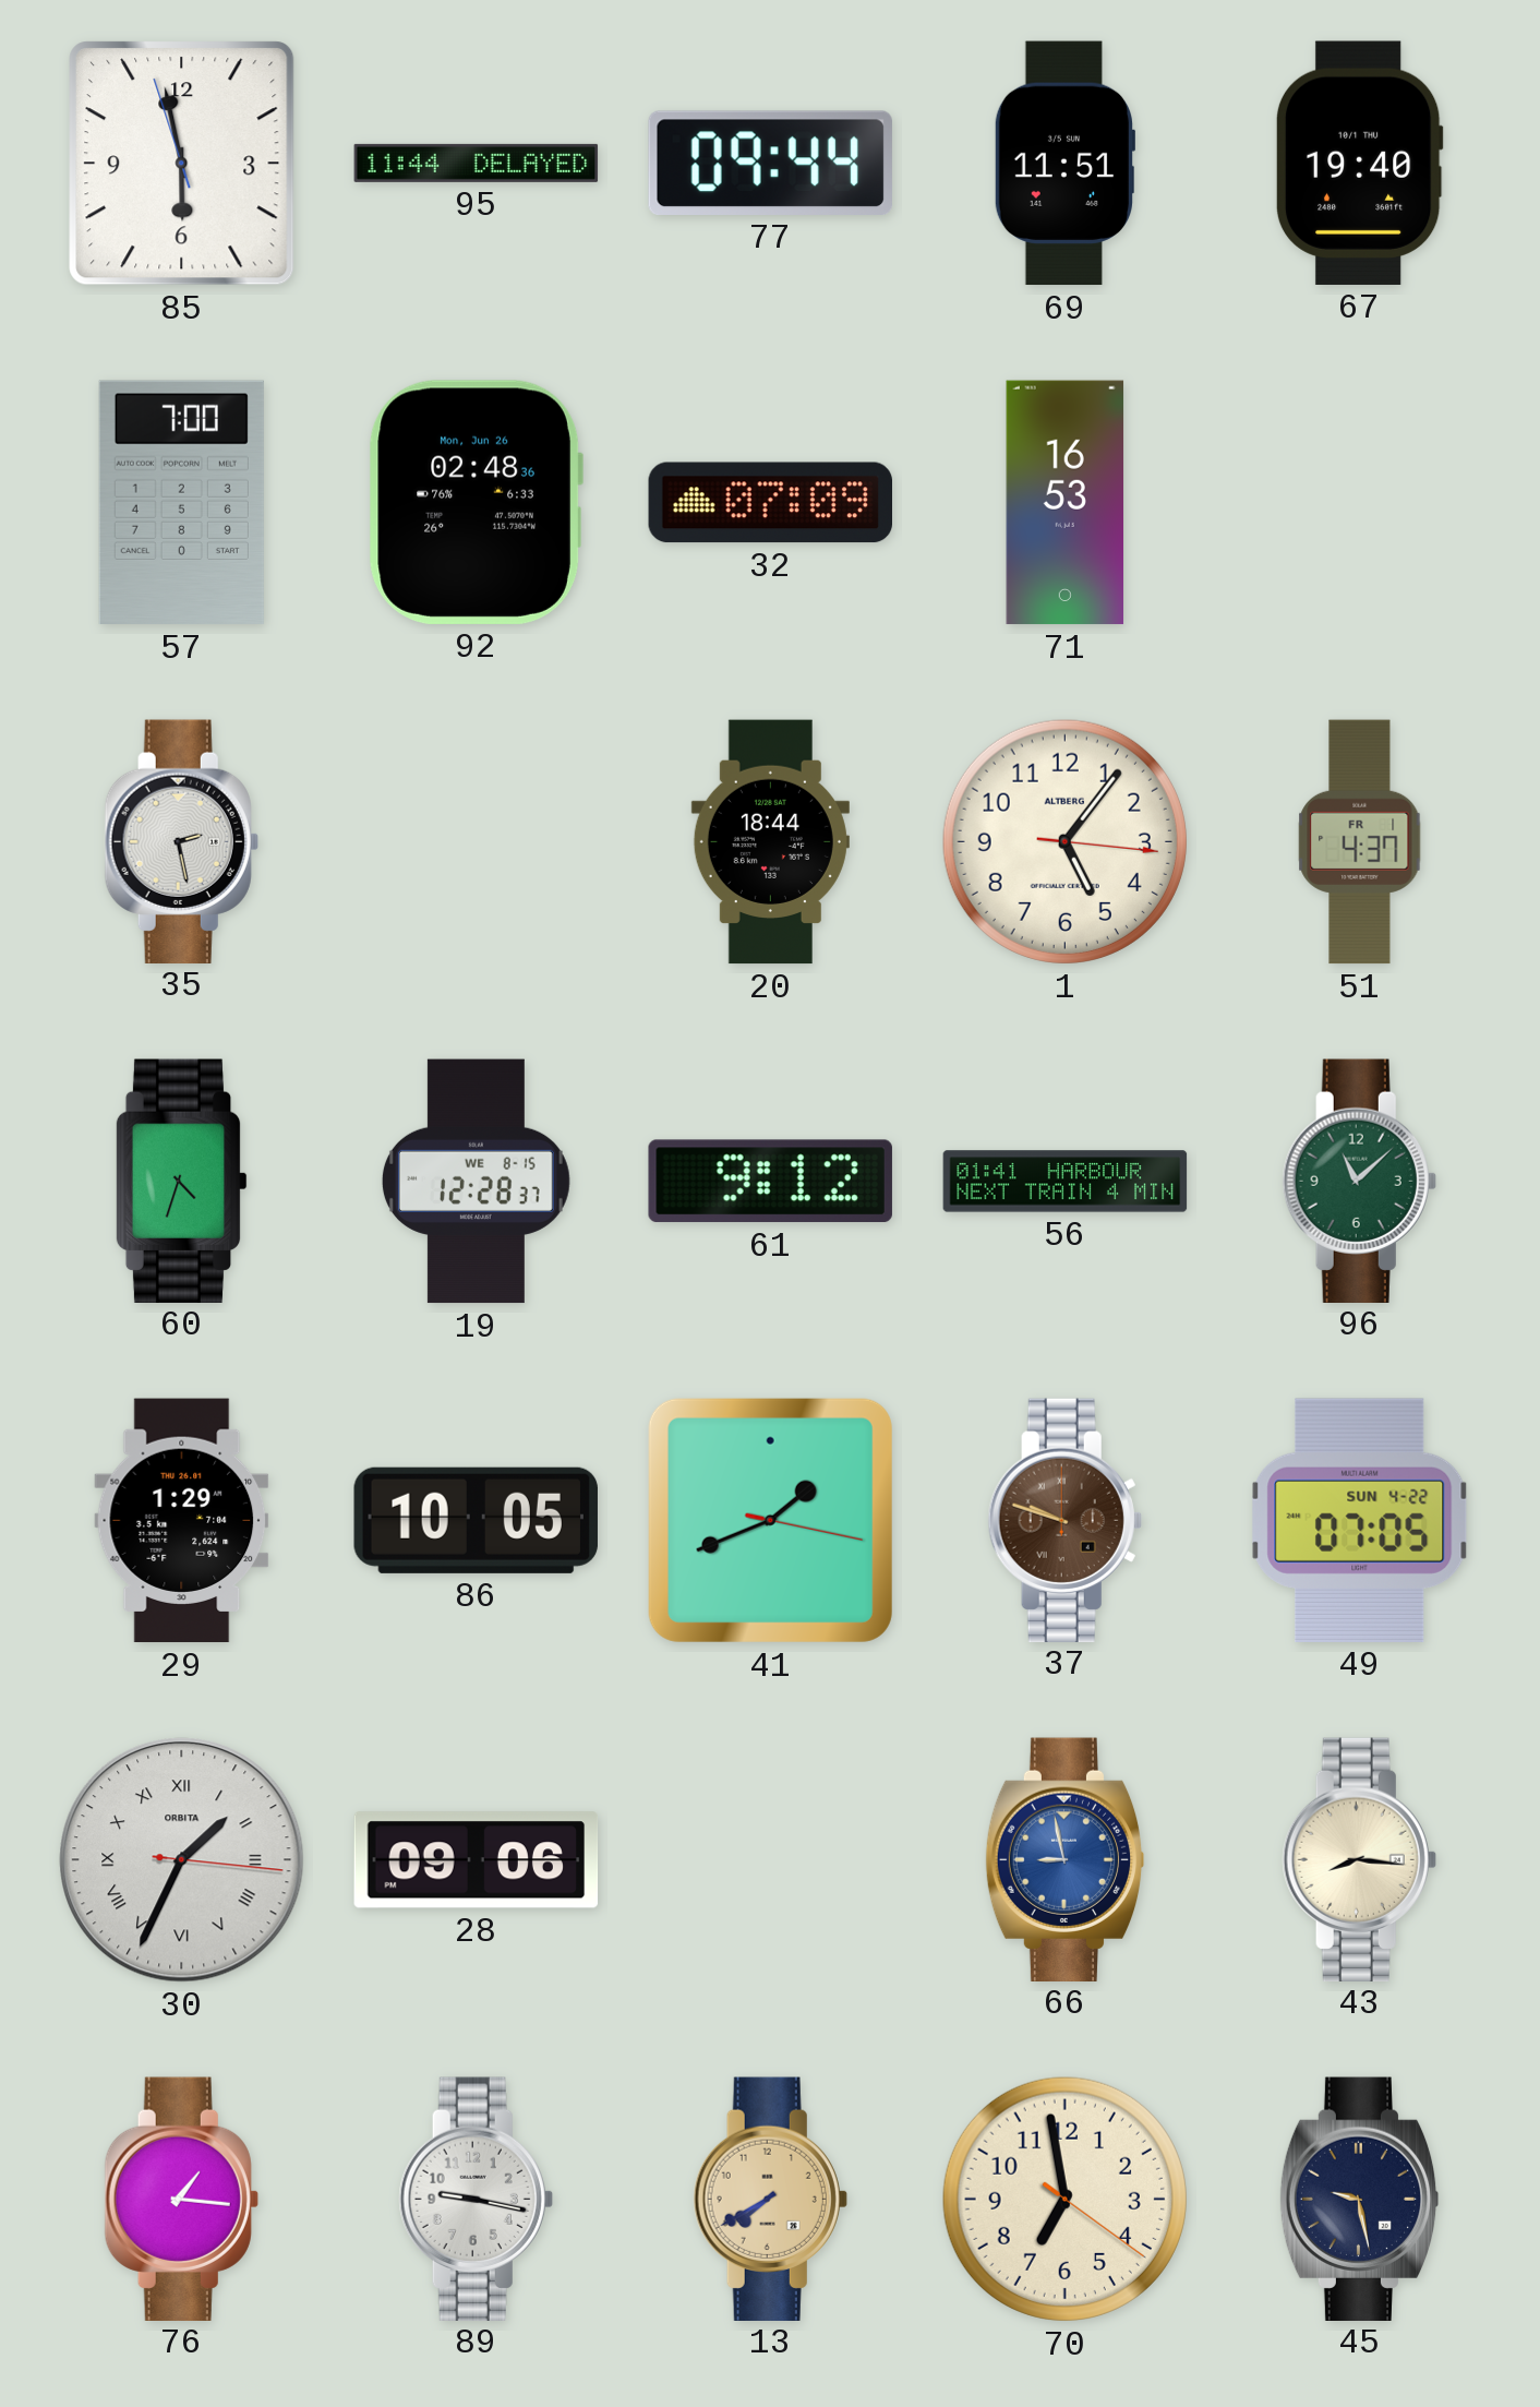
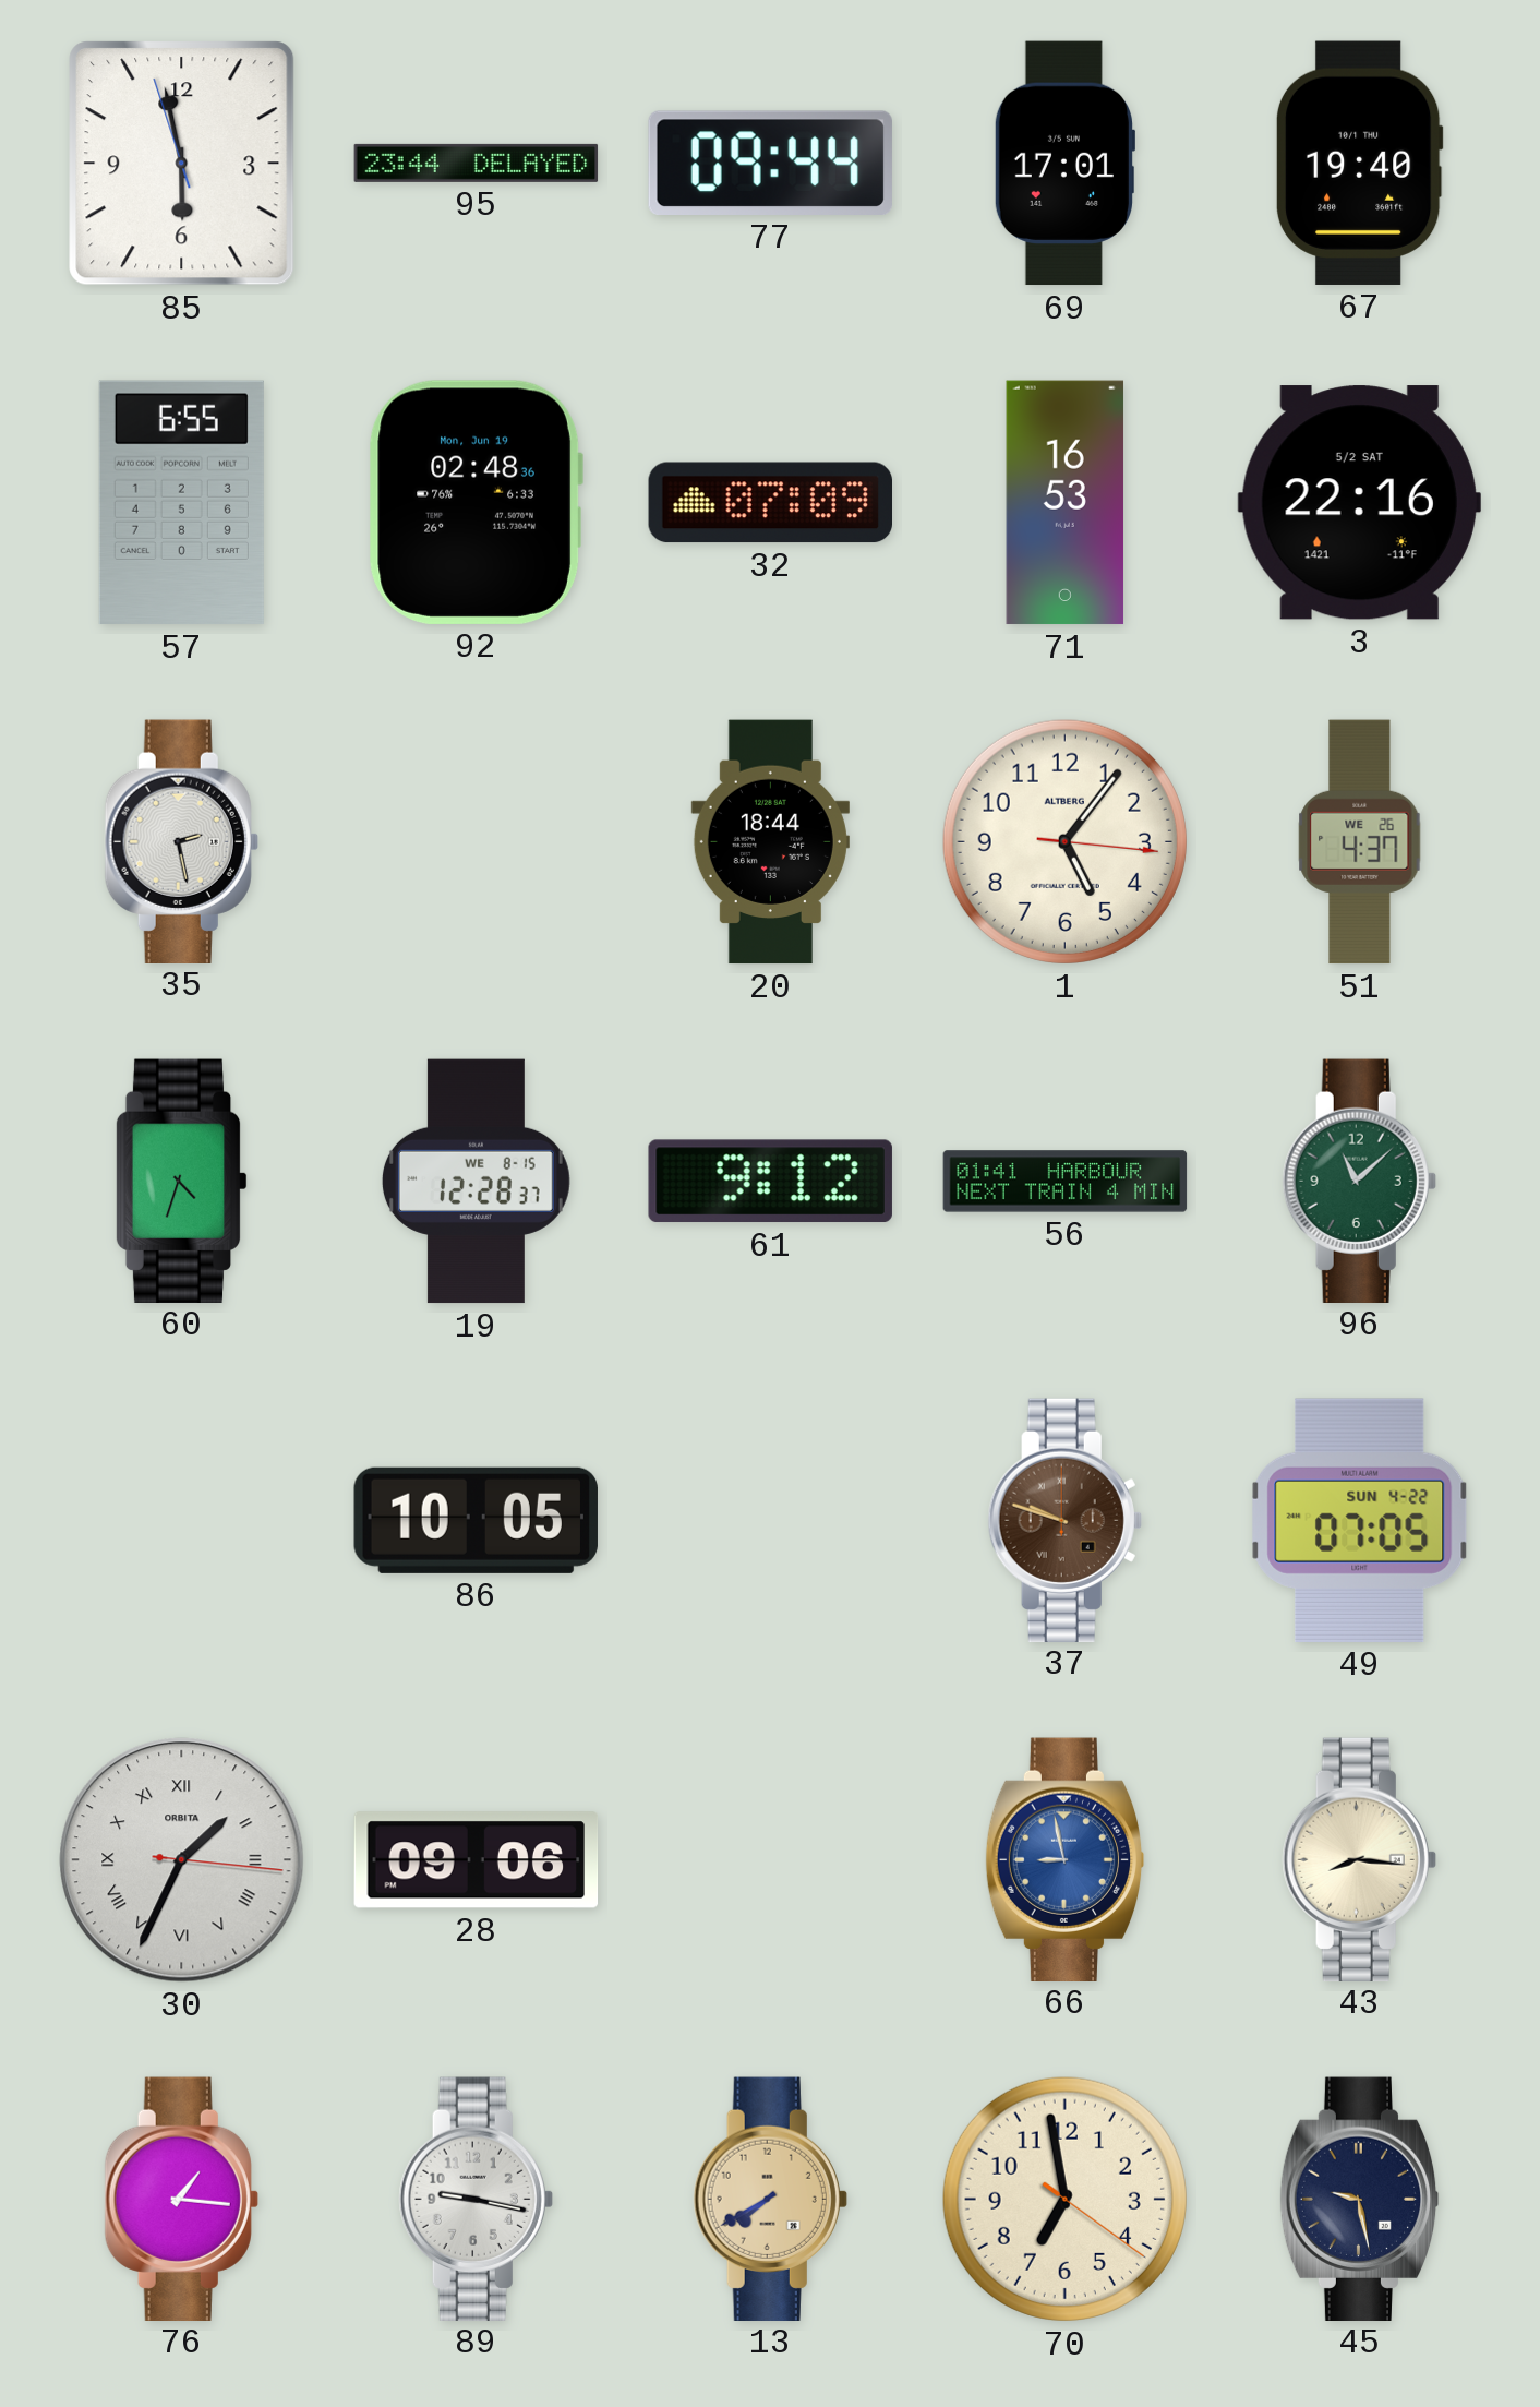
95: 11:44 -> 23:44 (477, 163)
69: 11:51 -> 17:01 (1063, 164)
57: 7:00 -> 6:55 (181, 503)
92 date: Mon, Jun 26 -> Mon, Jun 19 (476, 502)
3: none -> 22:16 (1359, 503)
51 date: FR 1 -> WE 26 (1360, 842)
29: 1:29 -> none (182, 1521)
41: 1:41 -> none (770, 1520)
